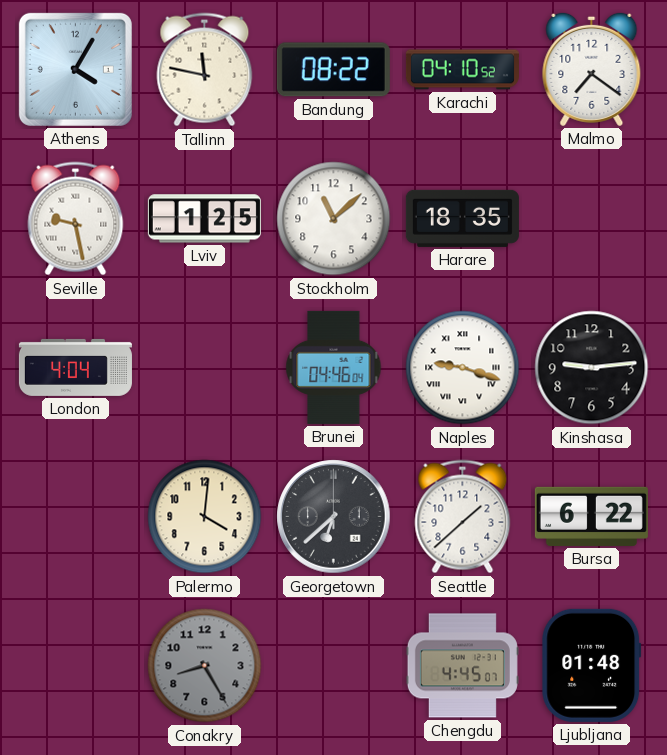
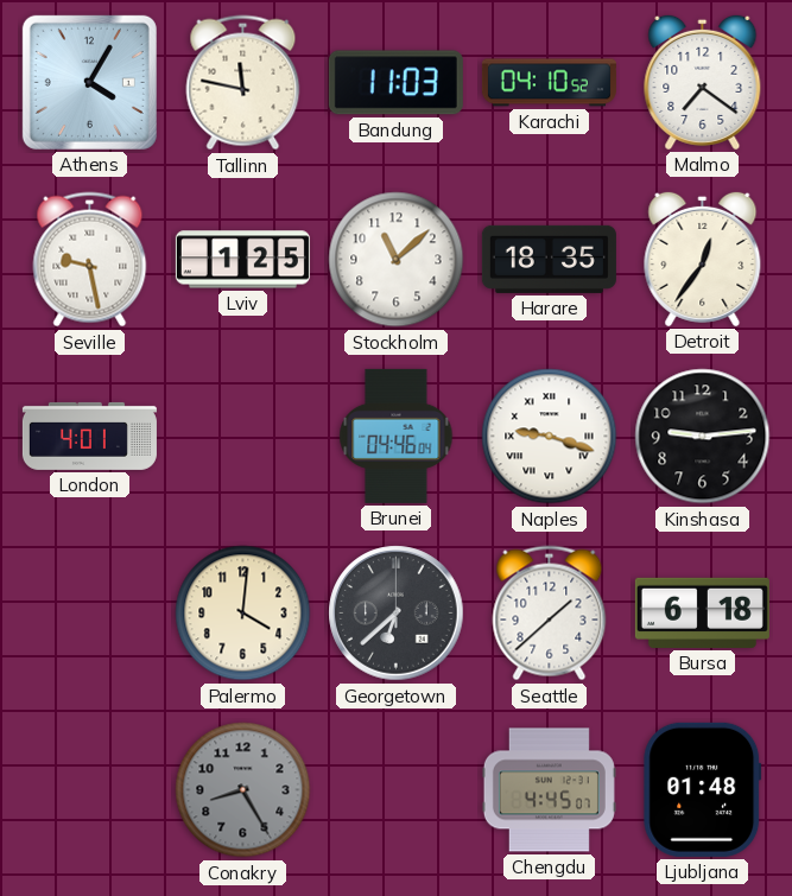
Bandung: 08:22 -> 11:03 (395, 83)
Detroit: none -> 12:36 (703, 259)
London: 4:04 -> 4:01 (89, 436)
Bursa: 6:22 -> 6:18 (702, 612)
